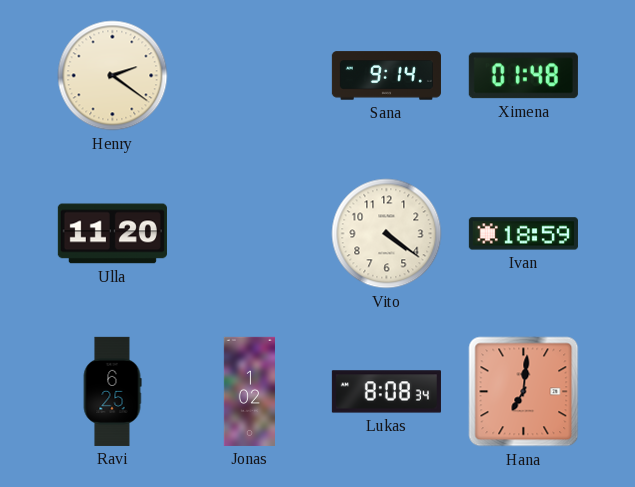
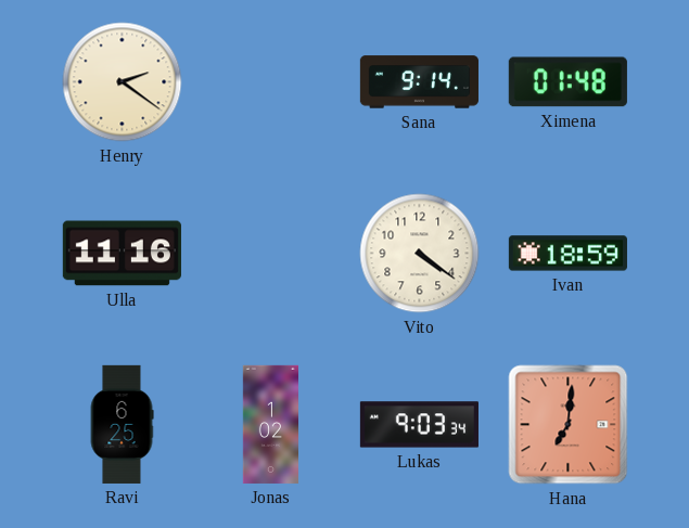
Ulla: 11:20 -> 11:16 (122, 254)
Lukas: 8:08 -> 9:03 (419, 425)
